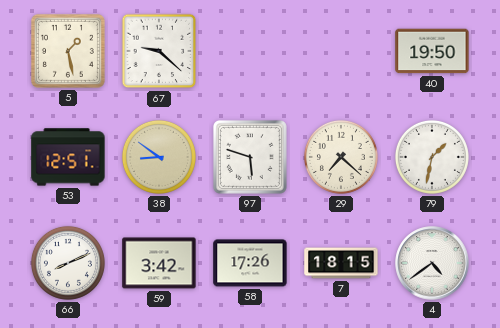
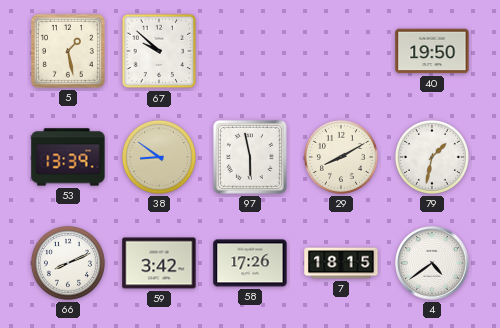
67: 9:22 -> 9:52 (159, 51)
53: 12:51 -> 13:39 (68, 157)
97: 5:48 -> 5:58 (250, 157)
29: 7:22 -> 8:10 (341, 157)
